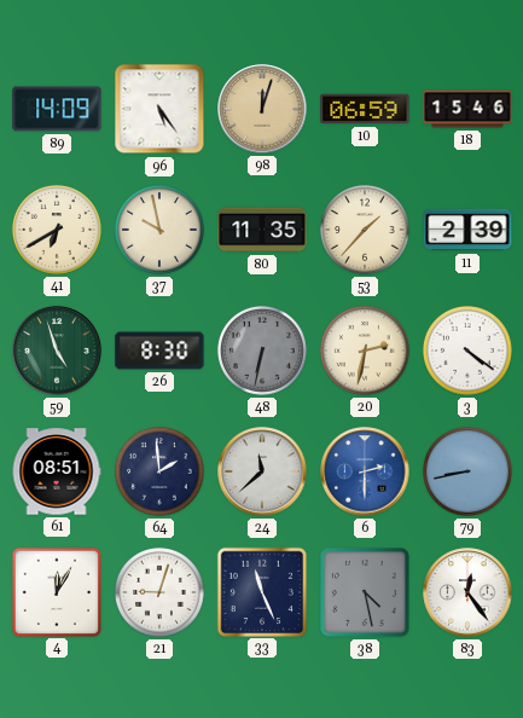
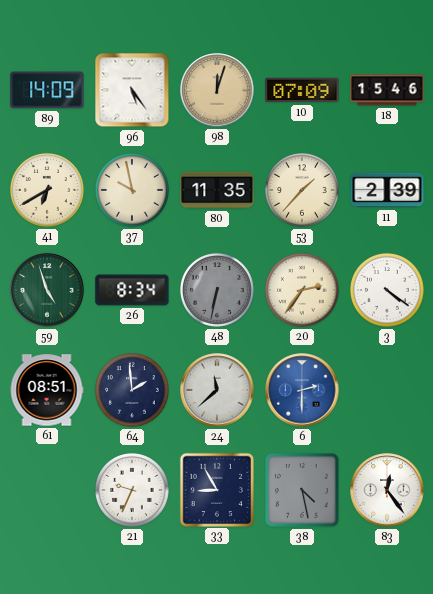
10: 06:59 -> 07:09 (302, 90)
26: 8:30 -> 8:34 (132, 290)
20: 2:32 -> 2:36 (302, 290)
79: 8:43 -> none (467, 471)
4: 12:05 -> none (56, 591)
21: 9:03 -> 9:34 (132, 490)
33: 11:26 -> 8:55 (216, 489)
